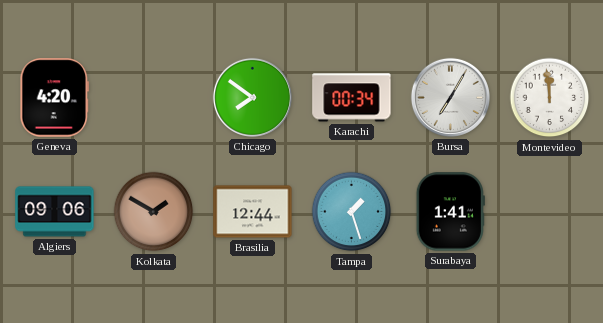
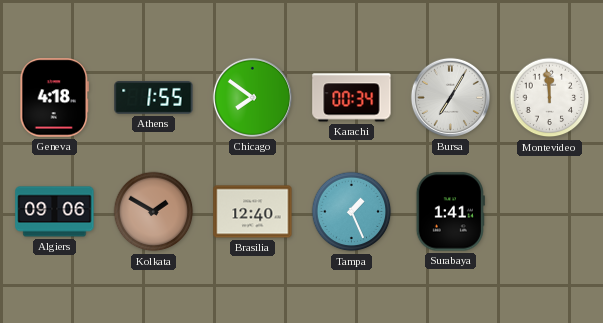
Geneva: 4:20 -> 4:18 (55, 98)
Athens: none -> 1:55 (154, 98)
Brasilia: 12:44 -> 12:40 (253, 212)
Tampa: 1:27 -> 1:26 (352, 212)
